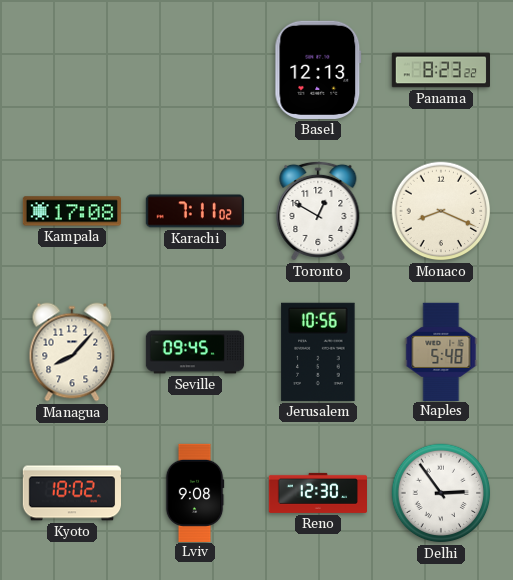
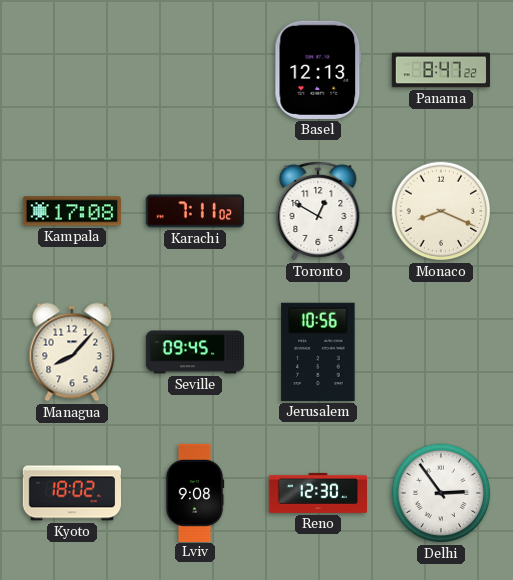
Panama: 8:23 -> 8:47 (440, 70)
Naples: 5:48 -> none (441, 351)
